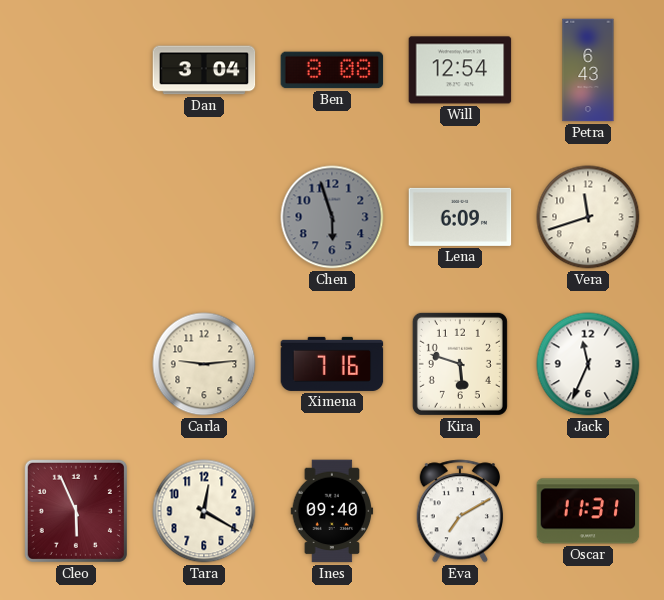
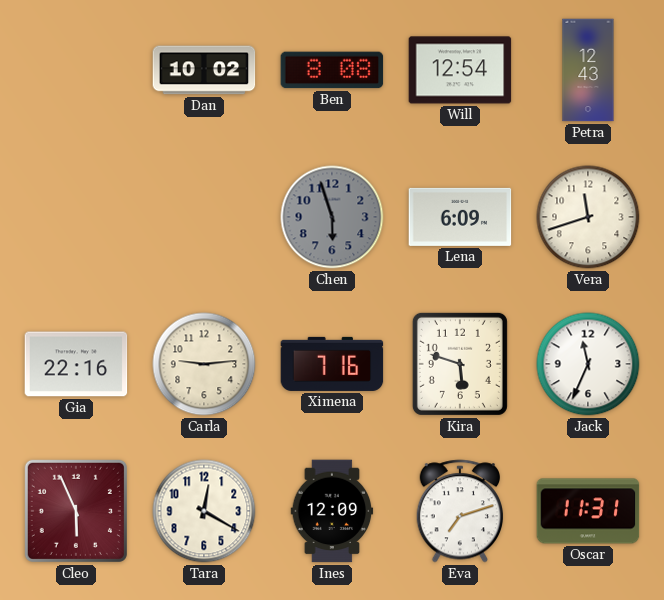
Dan: 3:04 -> 10:02 (204, 70)
Petra: 6:43 -> 12:43 (588, 70)
Gia: none -> 22:16 (76, 364)
Ines: 09:40 -> 12:09 (332, 511)
Eva: 7:10 -> 7:12 (459, 511)
